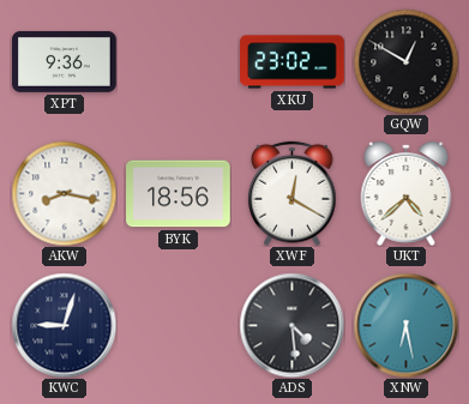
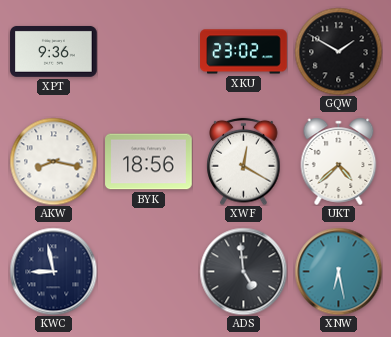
GQW: 12:50 -> 1:50 (338, 51)
KWC: 9:03 -> 8:58 (53, 271)
ADS: 4:29 -> 4:59 (243, 271)
